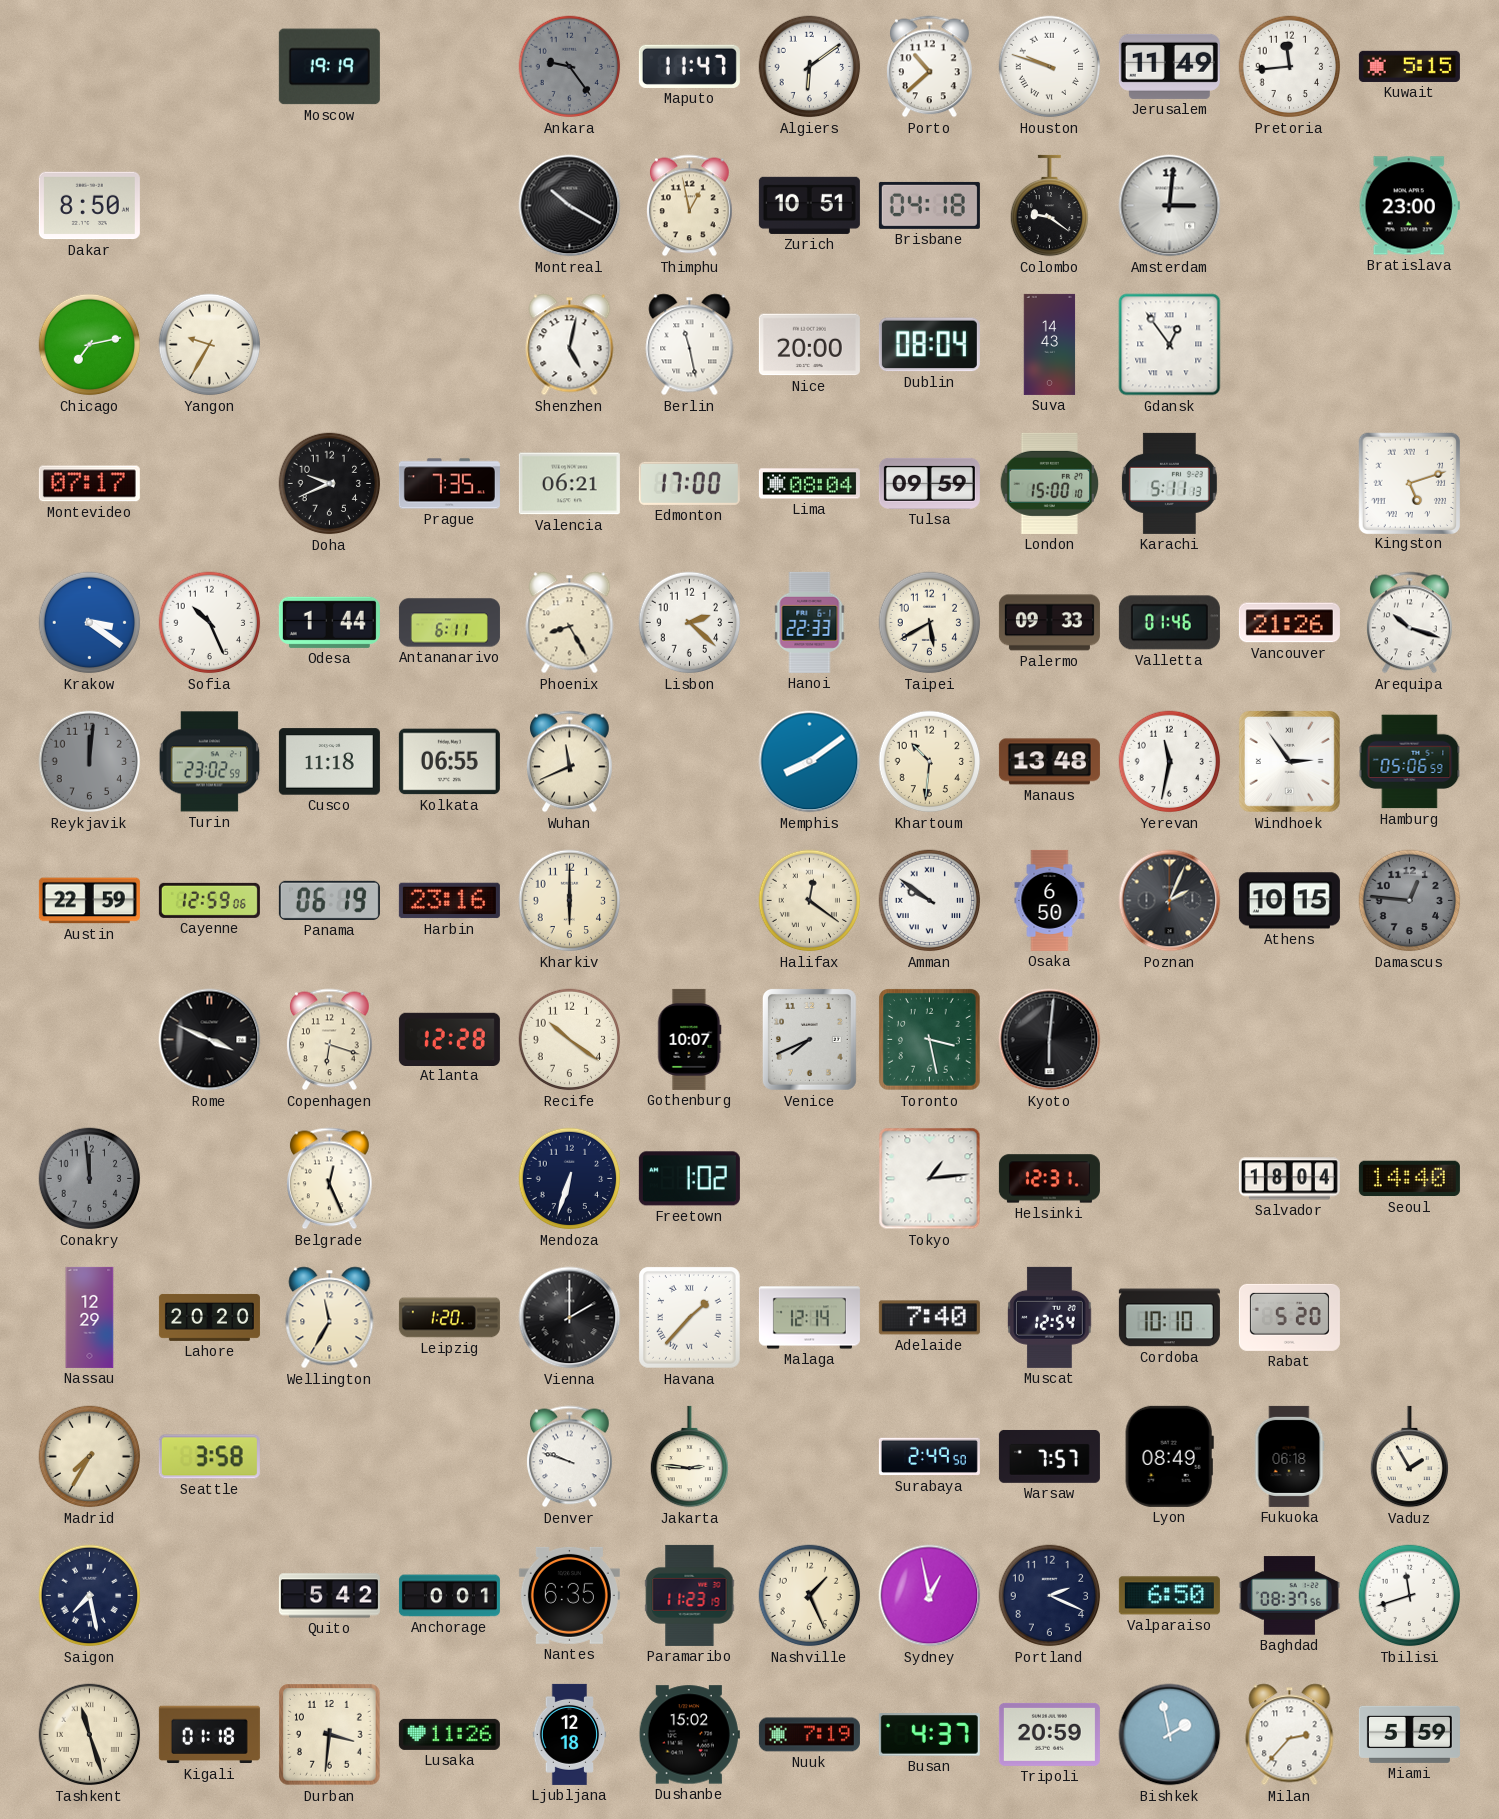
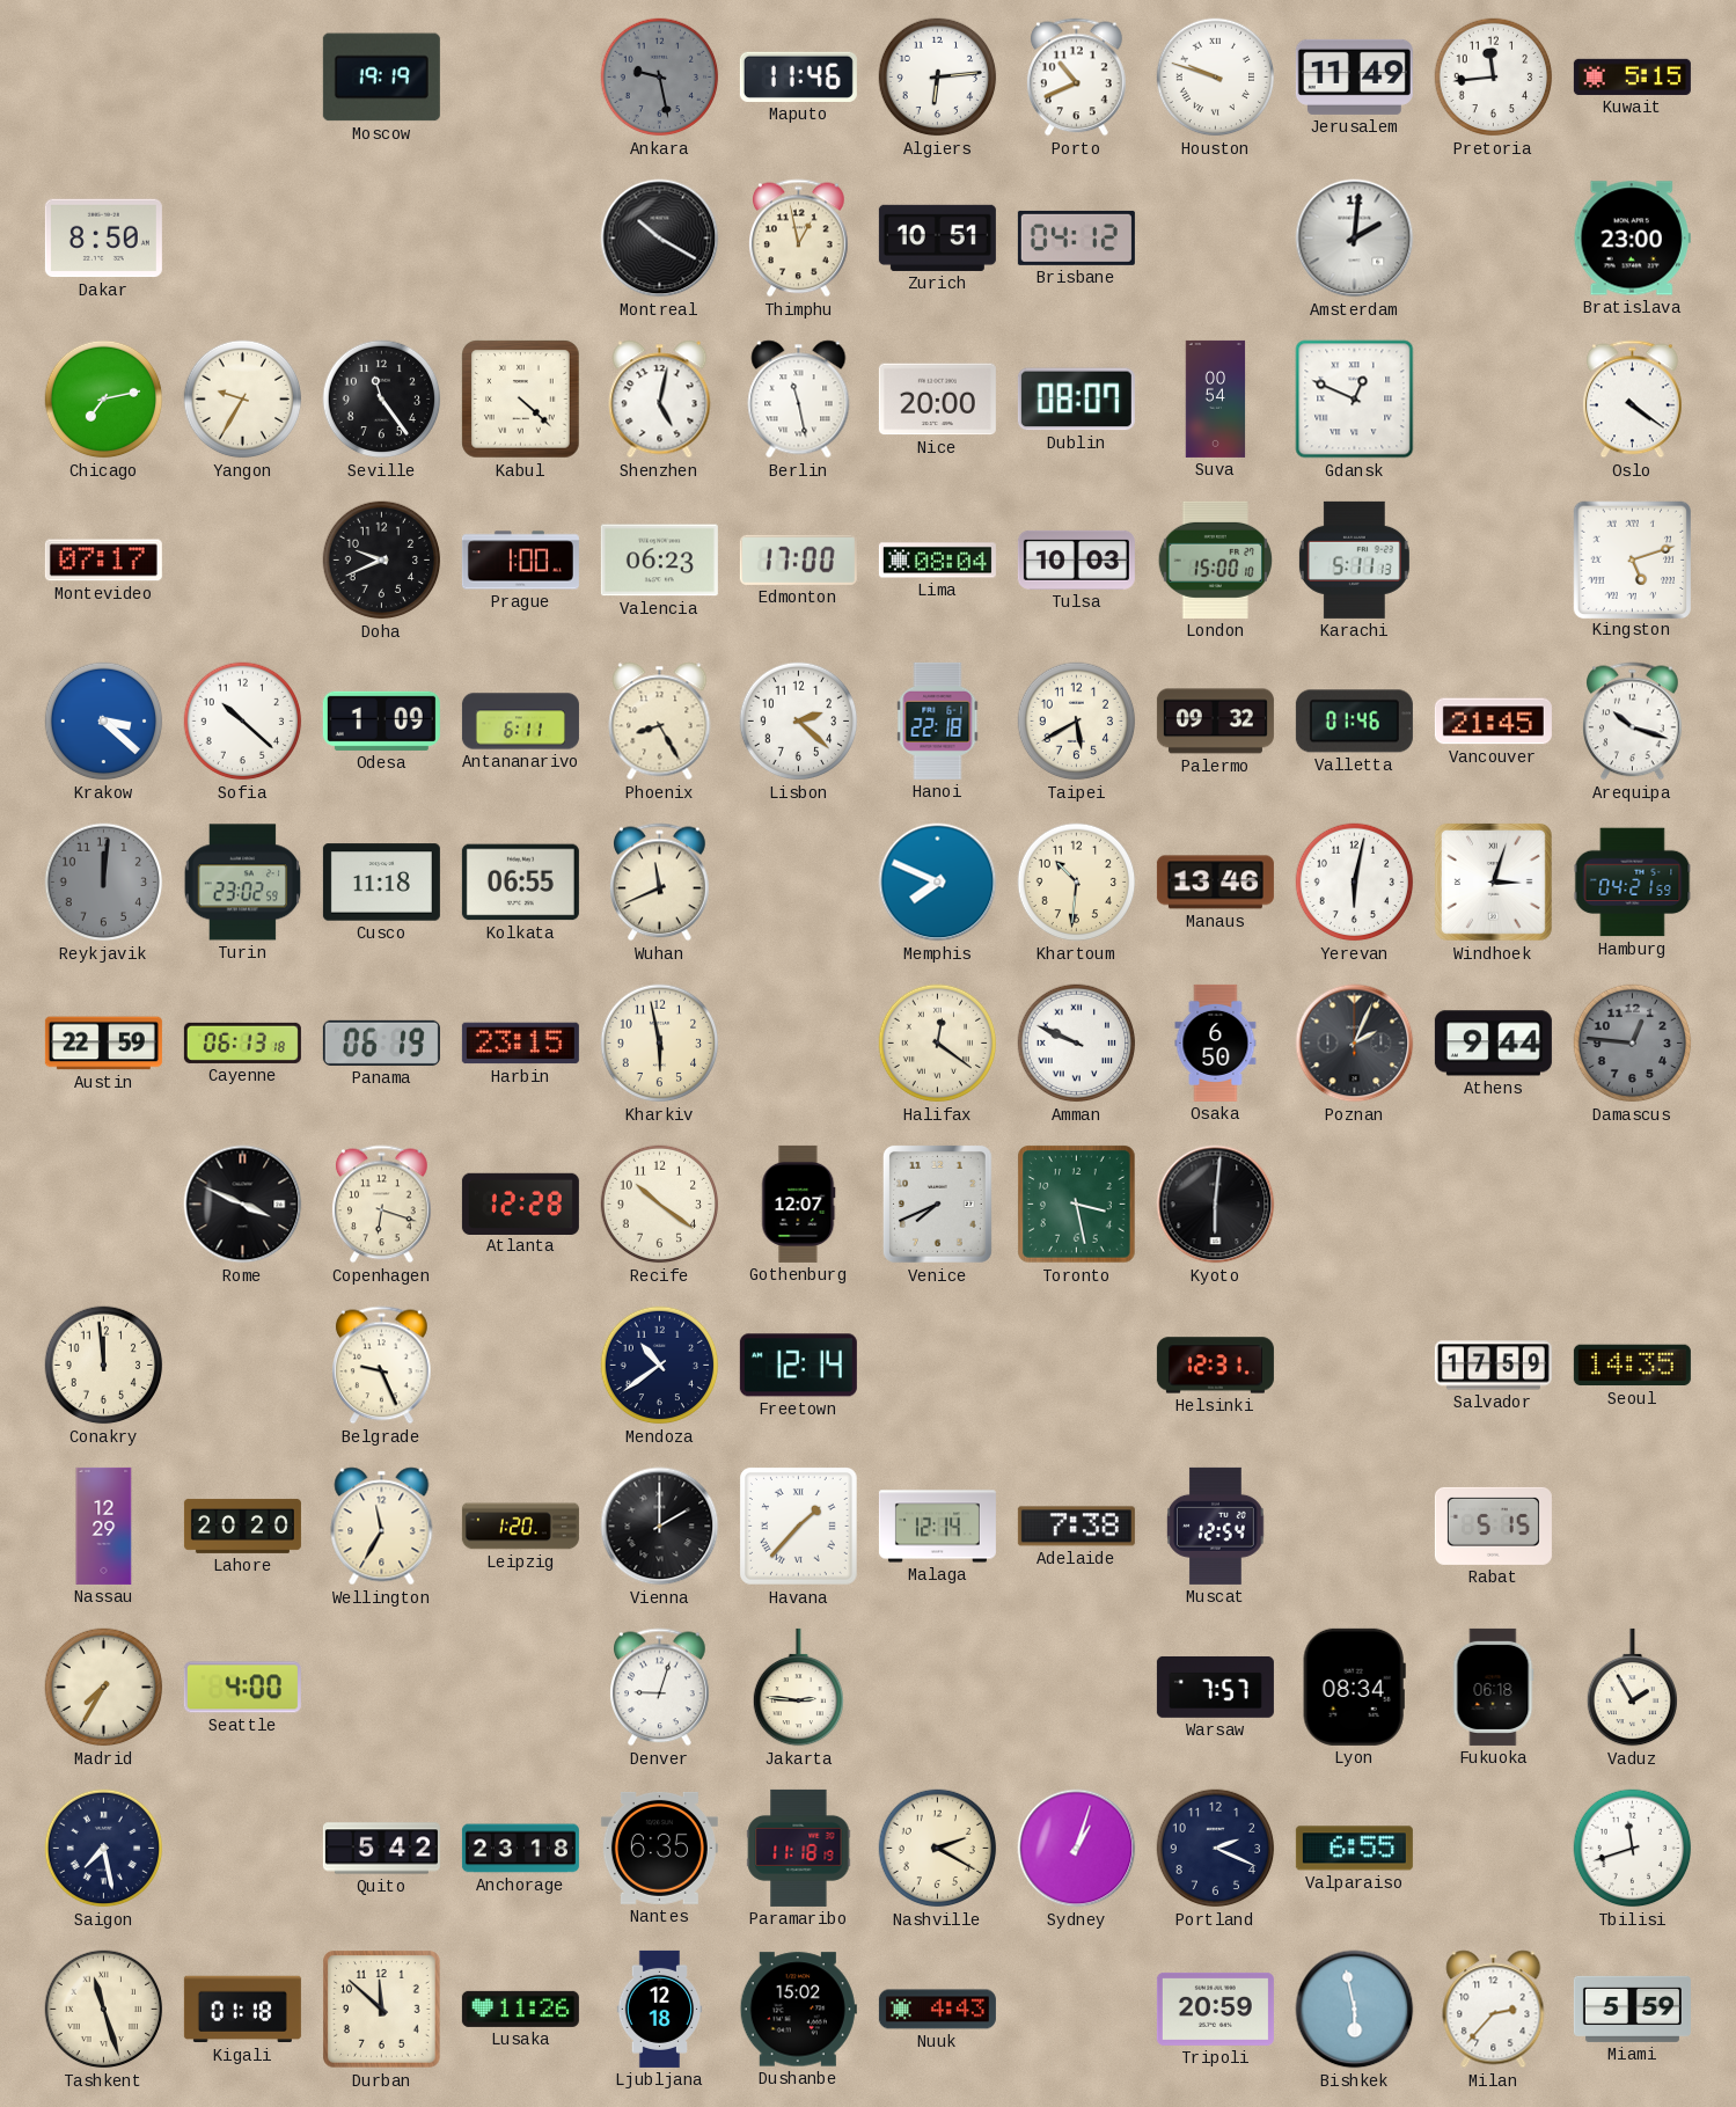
Ankara: 9:24 -> 9:28 (660, 78)
Maputo: 11:47 -> 11:46 (798, 76)
Algiers: 6:09 -> 6:14 (938, 78)
Porto: 10:38 -> 10:41 (1077, 78)
Brisbane: 04:18 -> 04:12 (1076, 237)
Colombo: 9:21 -> none (1049, 206)
Amsterdam: 3:01 -> 2:01 (1355, 239)
Seville: none -> 11:24 (382, 400)
Kabul: none -> 4:22 (521, 400)
Dublin: 08:04 -> 08:07 (1076, 400)
Suva: 14:43 -> 00:54 (1216, 398)
Gdansk: 12:54 -> 12:49 (1355, 400)
Oslo: none -> 4:21 (1633, 400)
Prague: 7:35 -> 1:00 (520, 561)
Valencia: 06:21 -> 06:23 (659, 561)
Tulsa: 09:59 -> 10:03 (1076, 559)
Krakow: 3:21 -> 3:22 (104, 722)
Sofia: 10:26 -> 10:22 (243, 722)
Odesa: 1:44 -> 1:09 (381, 720)
Hanoi: 22:33 -> 22:18 (938, 720)
Palermo: 09:33 -> 09:32 (1215, 722)
Vancouver: 21:26 -> 21:45 (1493, 722)
Memphis: 8:09 -> 7:49 (938, 883)
Manaus: 13:48 -> 13:46 (1215, 883)
Yerevan: 11:32 -> 6:02 (1355, 883)
Windhoek: 2:54 -> 3:03 (1493, 881)
Hamburg: 05:06 -> 04:21 (1633, 883)
Cayenne: 12:59 -> 06:13 (242, 1042)
Harbin: 23:16 -> 23:15 (520, 1044)
Kharkiv: 6:00 -> 5:58 (660, 1044)
Amman: 9:51 -> 9:49 (1077, 1044)
Athens: 10:15 -> 9:44 (1493, 1044)
Gothenburg: 10:07 -> 12:07 (798, 1204)
Conakry dial: grey -> cream (104, 1366)
Belgrade: 12:26 -> 9:26 (382, 1366)
Mendoza: 6:33 -> 10:39 (660, 1366)
Freetown: 1:02 -> 12:14 (798, 1366)
Tokyo: 1:14 -> none (930, 1179)
Salvador: 18:04 -> 17:59 (1493, 1366)
Seoul: 14:40 -> 14:35 (1632, 1366)
Adelaide: 7:40 -> 7:38 (1076, 1527)
Cordoba: 10:10 -> none (1169, 1318)
Rabat: 5:20 -> 5:15 (1493, 1526)
Seattle: 3:58 -> 4:00 (242, 1688)
Denver: 9:48 -> 9:03 (660, 1688)
Surabaya: 2:49 -> none (929, 1457)
Lyon: 08:49 -> 08:34 (1354, 1687)
Anchorage: 0:01 -> 23:18 (520, 1849)
Paramaribo: 11:23 -> 11:18 (799, 1848)
Nashville: 1:26 -> 2:20 (938, 1849)
Sydney: 12:58 -> 1:03 (1077, 1849)
Valparaiso: 6:50 -> 6:55 (1354, 1849)
Baghdad: 08:37 -> none (1289, 1596)
Durban: 3:31 -> 11:52 (382, 2010)
Nuuk: 7:19 -> 4:43 (937, 2010)
Busan: 4:37 -> none (929, 1735)
Bishkek: 1:58 -> 5:58 (1355, 2010)
